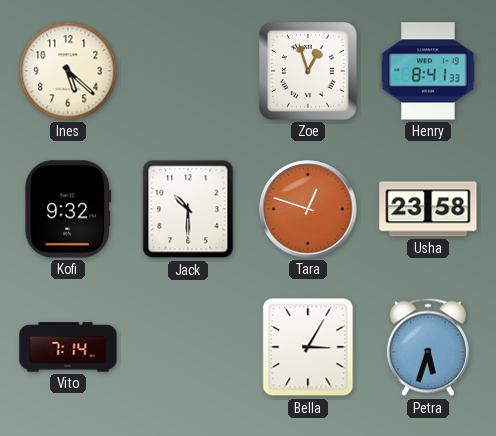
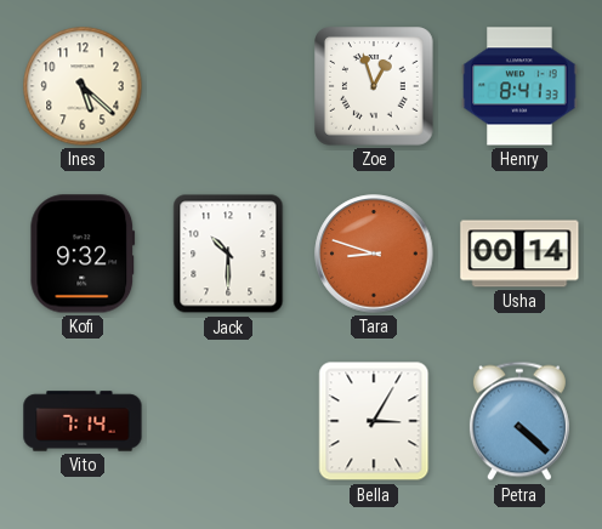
Tara: 12:48 -> 8:48 (374, 254)
Usha: 23:58 -> 00:14 (519, 254)
Petra: 5:33 -> 4:22 (519, 421)
